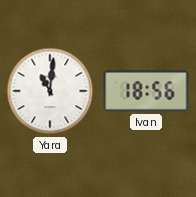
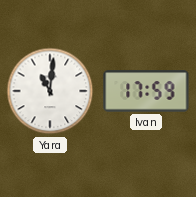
Ivan: 18:56 -> 17:59 (146, 91)
